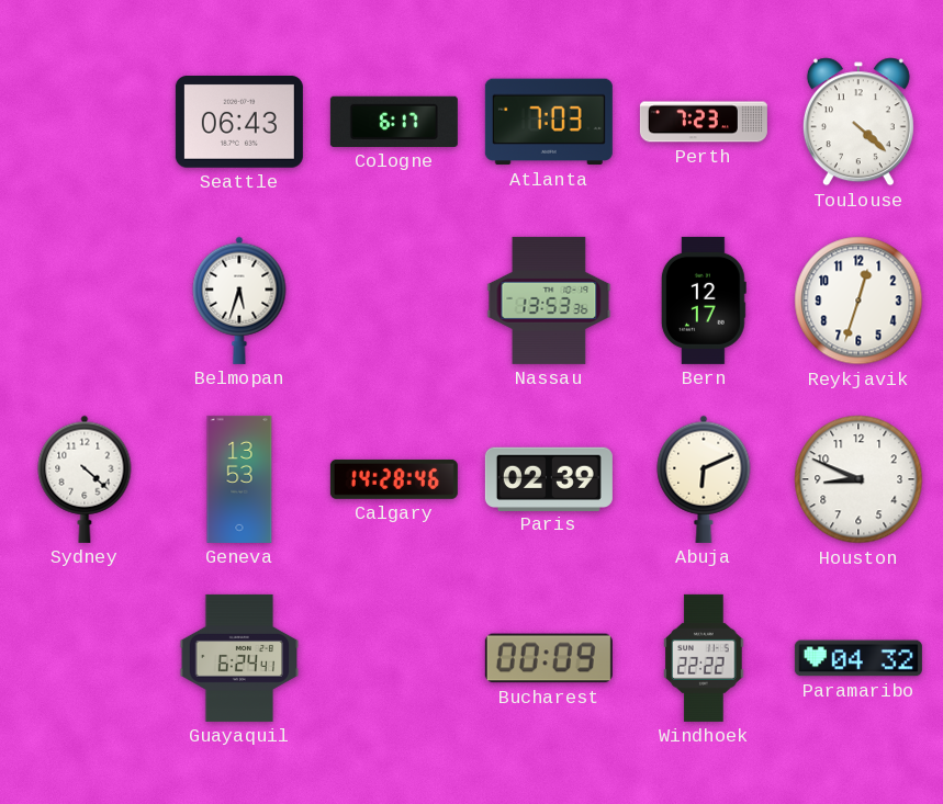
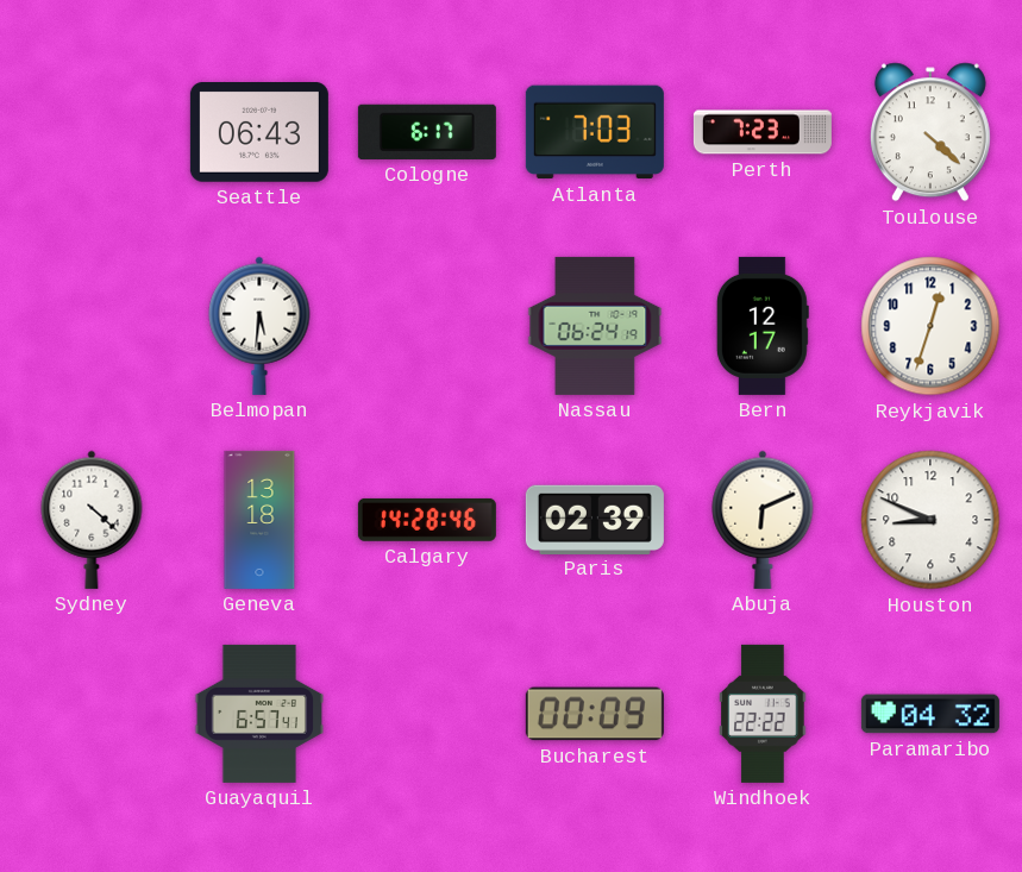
Belmopan: 5:33 -> 5:31 (259, 326)
Nassau: 13:53 -> 06:24 (595, 326)
Geneva: 13:53 -> 13:18 (259, 520)
Guayaquil: 6:24 -> 6:57 (258, 714)
